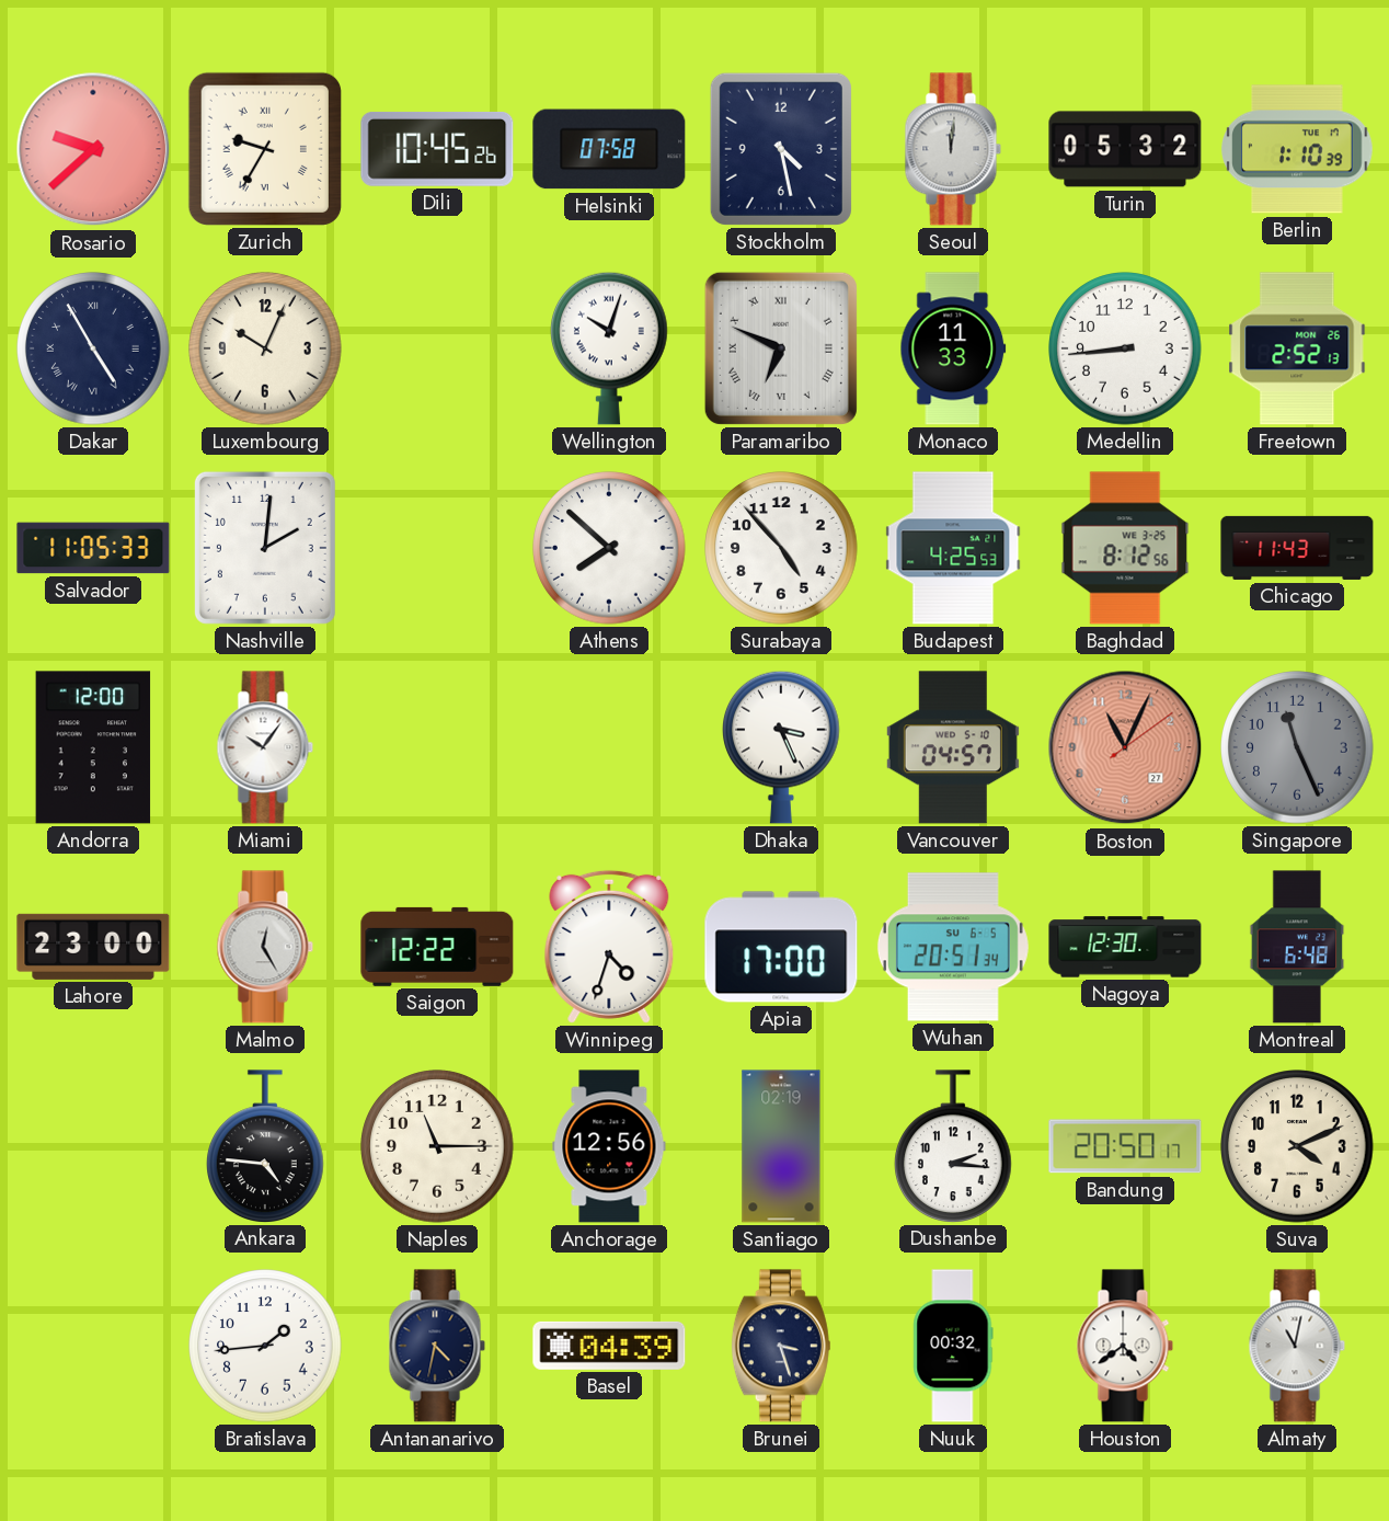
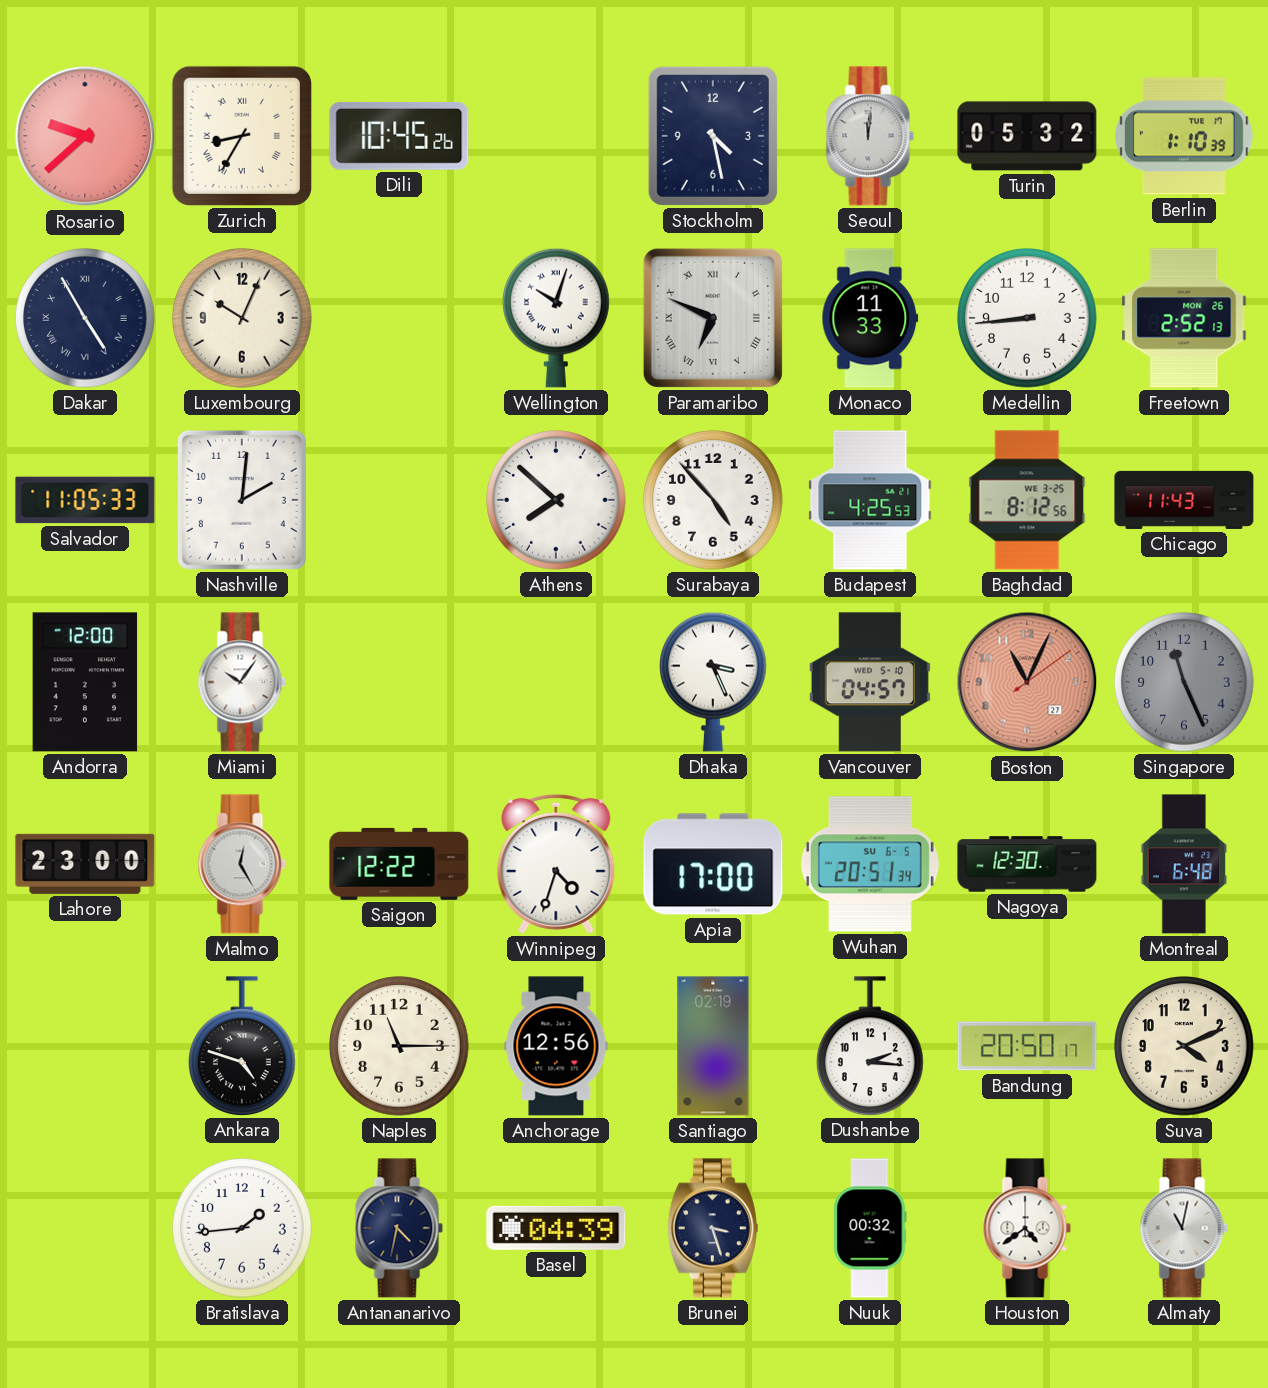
Zurich: 9:35 -> 8:35 (242, 136)
Helsinki: 07:58 -> none (609, 149)
Ankara: 4:46 -> 4:48 (243, 1046)
